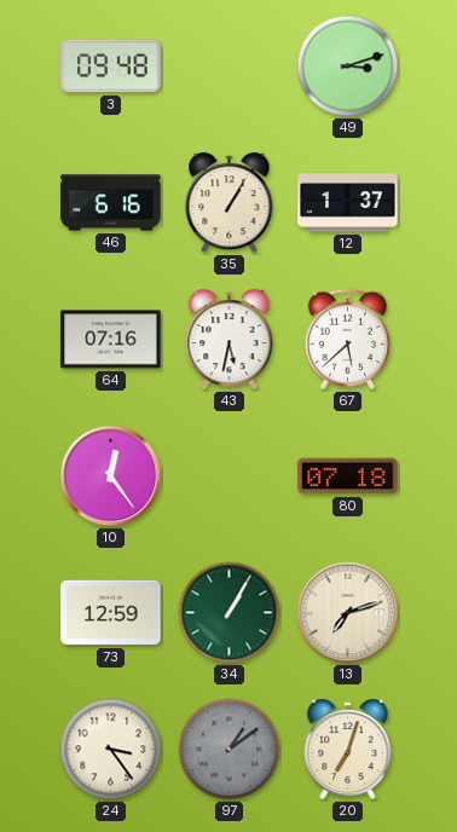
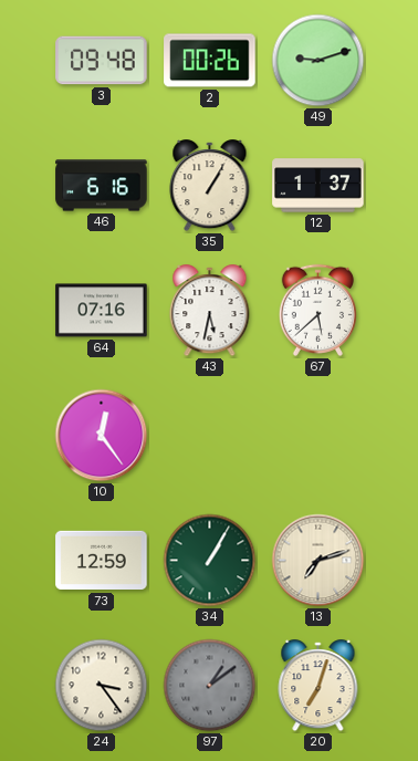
2: none -> 00:26 (210, 61)
49: 3:12 -> 9:12 (318, 61)
80: 07:18 -> none (348, 476)
